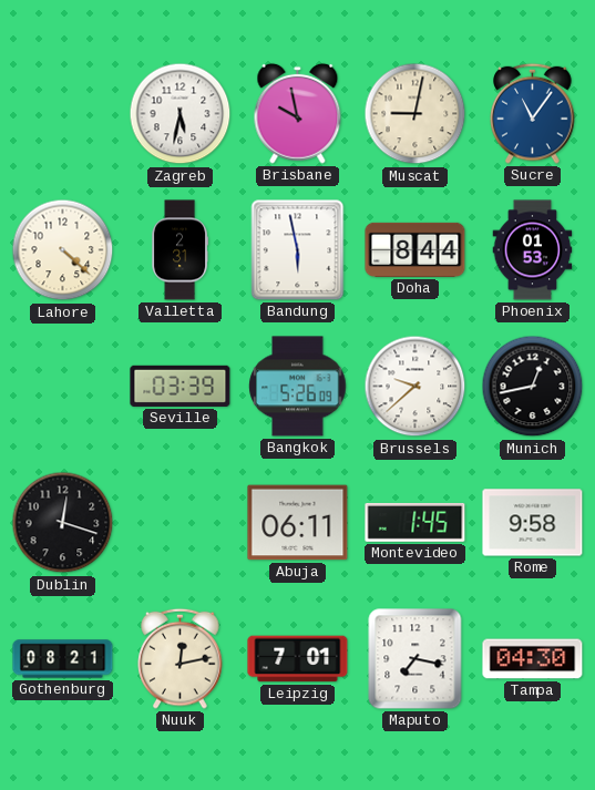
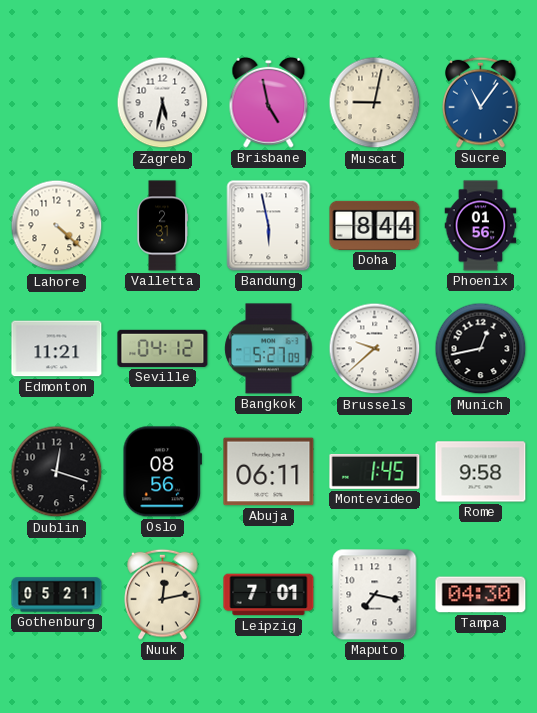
Brisbane: 9:58 -> 4:58 (269, 102)
Phoenix: 01:53 -> 01:56 (481, 226)
Edmonton: none -> 11:21 (57, 349)
Seville: 03:39 -> 04:12 (163, 348)
Bangkok: 5:26 -> 5:27 (269, 349)
Oslo: none -> 08:56 (162, 472)
Gothenburg: 08:21 -> 05:21 (57, 595)
